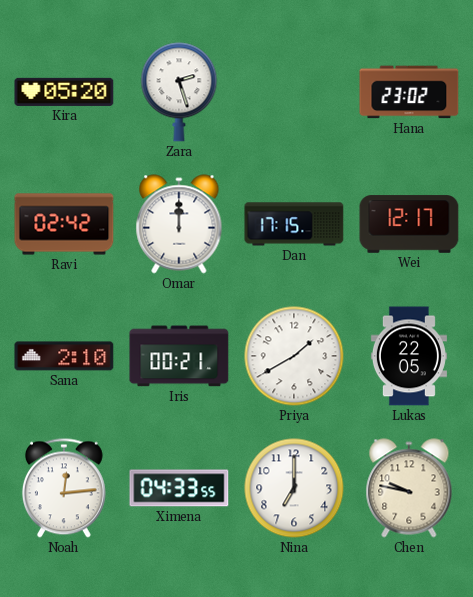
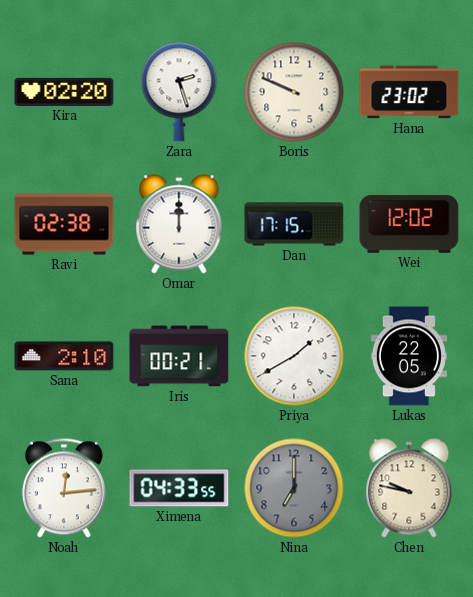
Kira: 05:20 -> 02:20 (64, 92)
Boris: none -> 9:49 (294, 92)
Ravi: 02:42 -> 02:38 (64, 224)
Wei: 12:17 -> 12:02 (409, 224)
Nina dial: white -> grey (294, 488)
